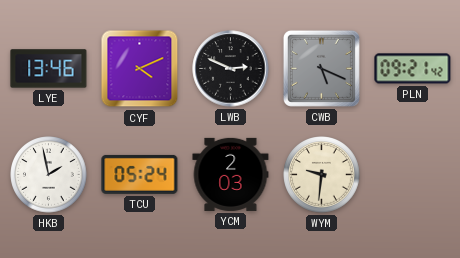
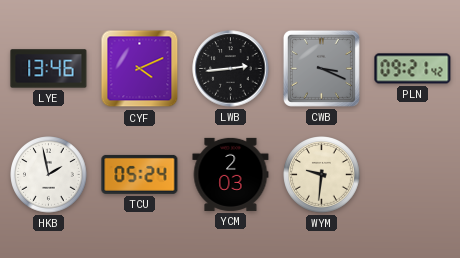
LWB: 2:49 -> 2:44 (231, 69)
CWB: 5:19 -> 3:19 (321, 68)
